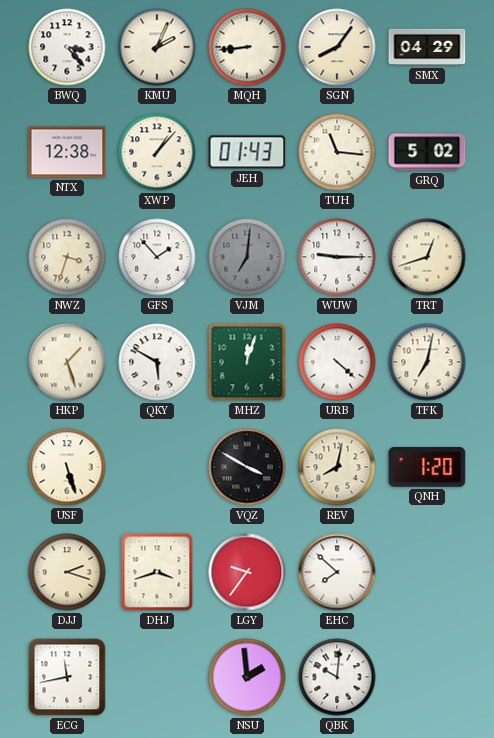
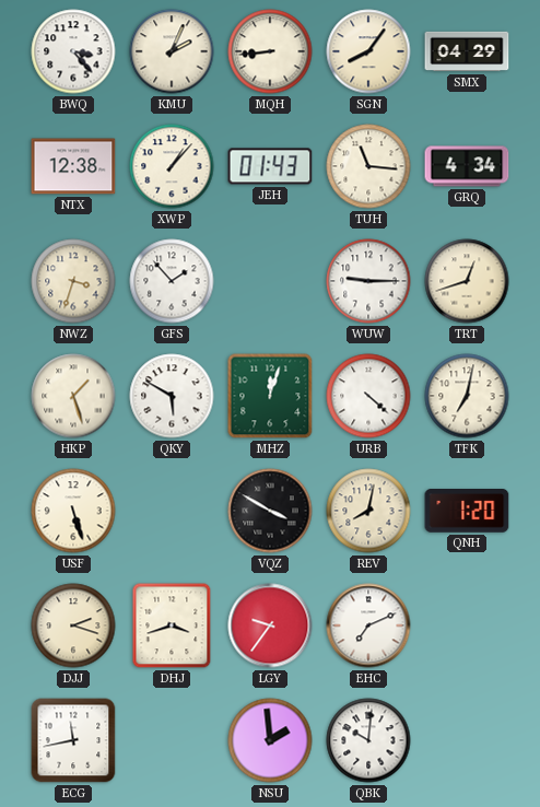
GRQ: 5:02 -> 4:34 (467, 166)
VJM: 7:01 -> none (247, 257)
EHC: 7:52 -> 7:11 (368, 625)
